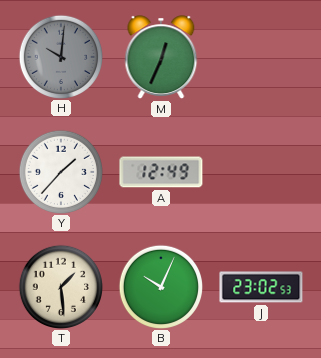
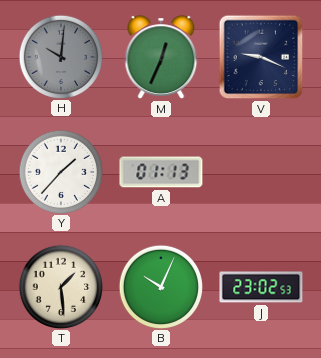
V: none -> 9:19 (261, 57)
A: 12:49 -> 01:13 (161, 172)
